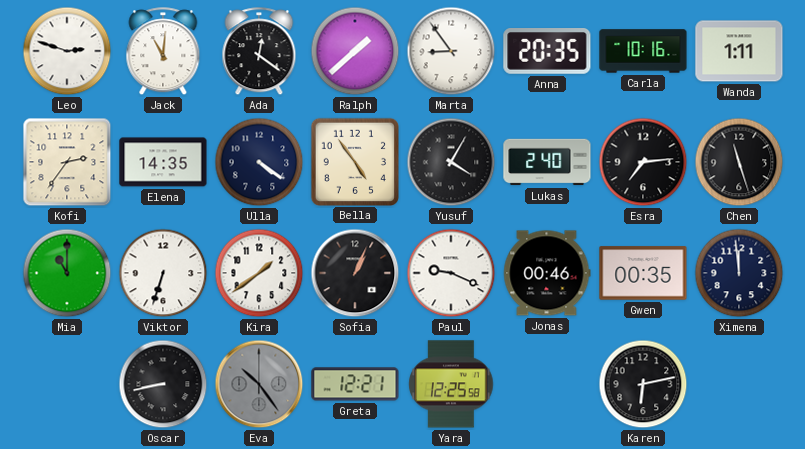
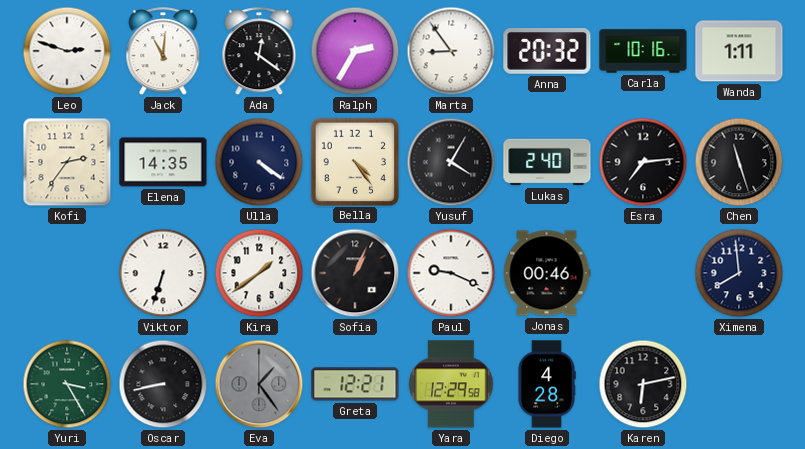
Ralph: 1:38 -> 2:35 (355, 51)
Anna: 20:35 -> 20:32 (547, 52)
Bella: 4:54 -> 4:24 (354, 161)
Mia: 11:00 -> none (67, 273)
Gwen: 00:35 -> none (643, 273)
Ximena: 11:59 -> 7:59 (739, 273)
Yuri: none -> 3:25 (67, 384)
Eva: 10:24 -> 1:24 (259, 384)
Yara: 12:25 -> 12:29 (451, 384)
Diego: none -> 4:28 (547, 384)
